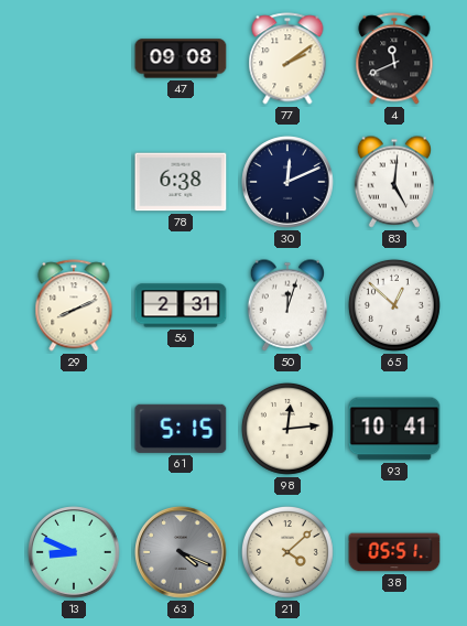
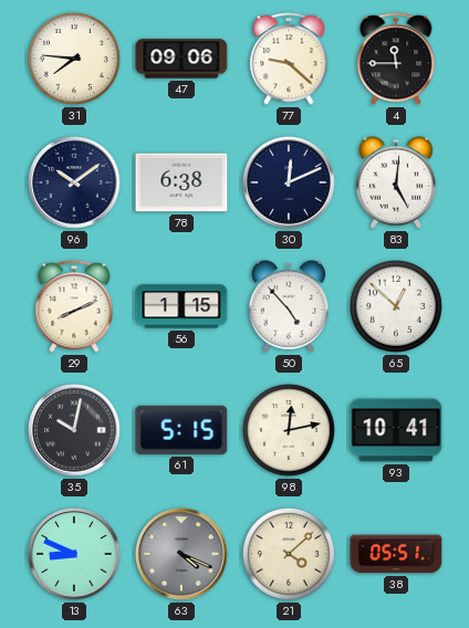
31: none -> 7:46 (74, 59)
47: 09:08 -> 09:06 (181, 59)
77: 2:09 -> 9:22 (289, 59)
4: 11:41 -> 11:45 (396, 59)
96: none -> 10:09 (74, 182)
56: 2:31 -> 1:15 (181, 306)
50: 12:03 -> 4:53 (288, 306)
35: none -> 10:02 (74, 430)
98: 12:14 -> 12:13 (289, 430)
